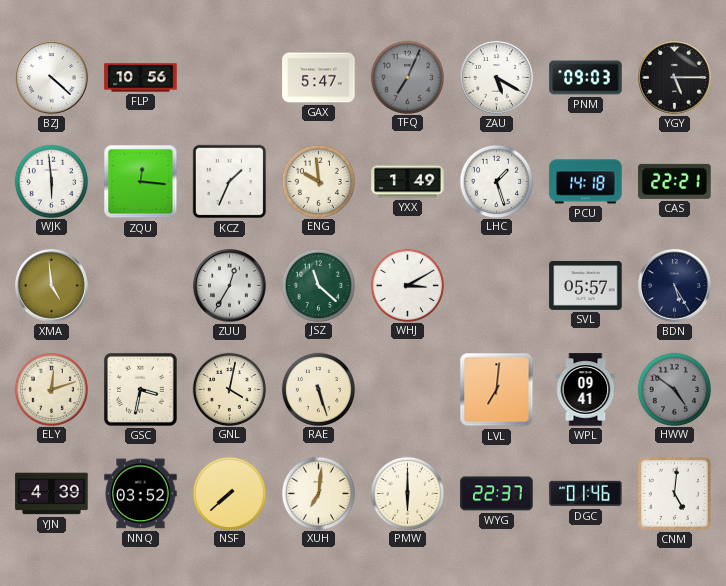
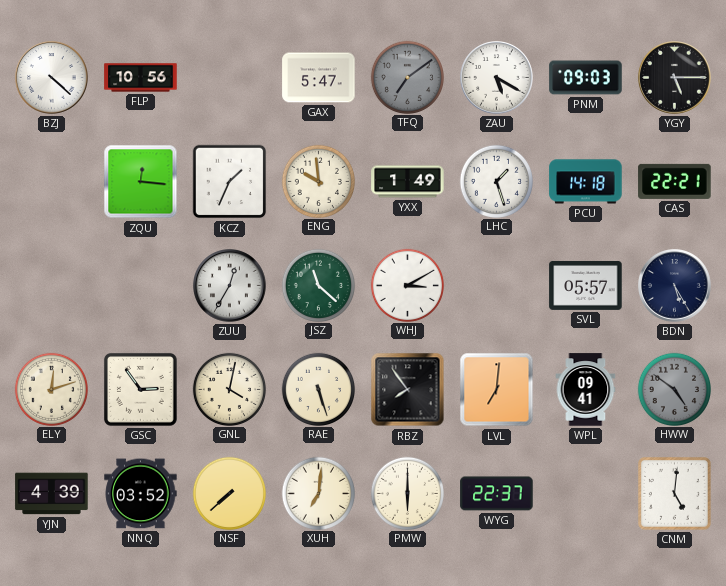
TFQ: 7:04 -> 7:09 (407, 77)
WJK: 5:59 -> none (51, 181)
XMA: 4:59 -> none (52, 286)
GSC: 3:32 -> 2:54 (140, 389)
RBZ: none -> 7:54 (408, 390)
DGC: 01:46 -> none (586, 494)
